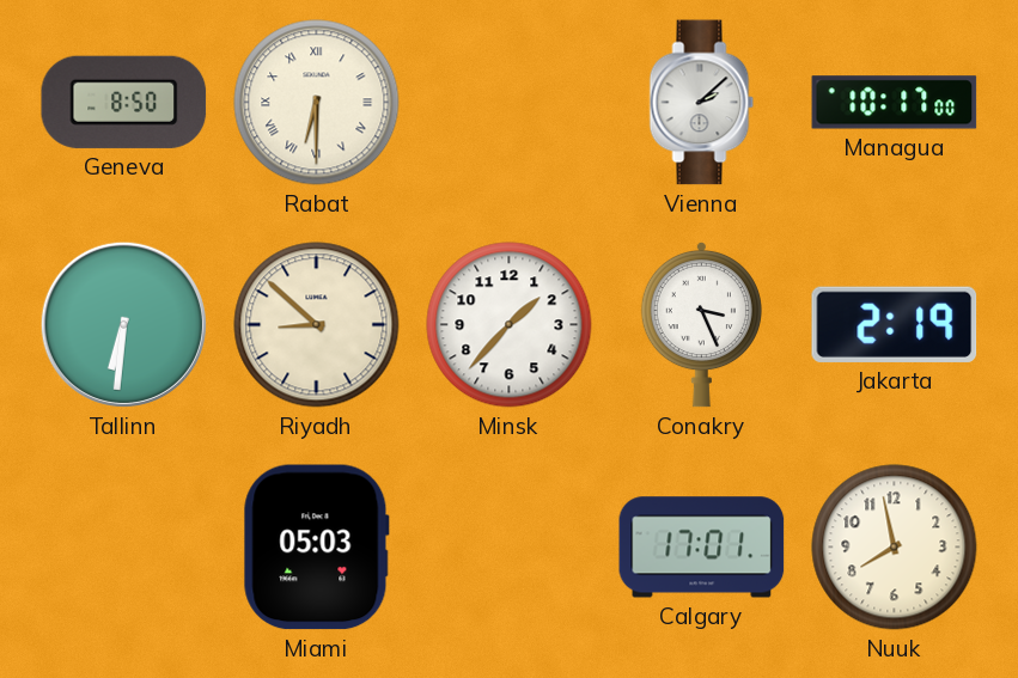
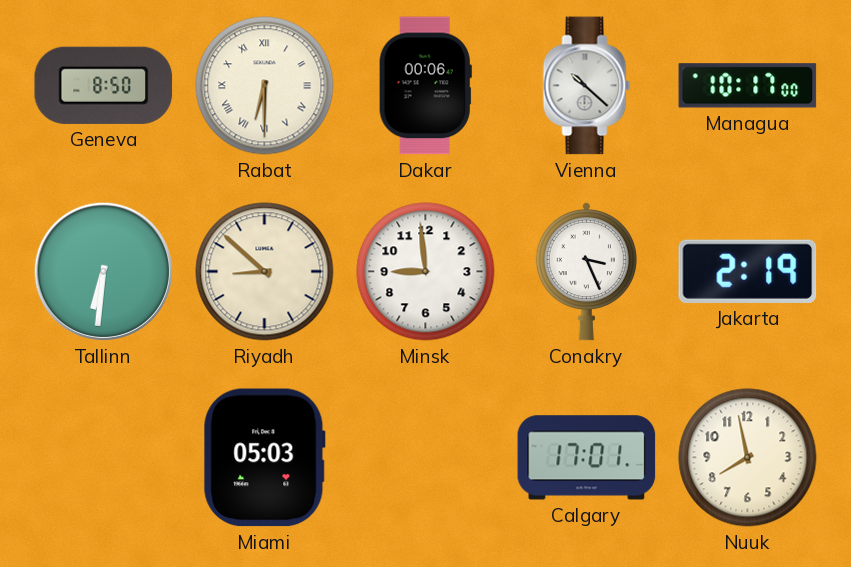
Dakar: none -> 00:06 (425, 86)
Vienna: 2:08 -> 10:22 (587, 86)
Minsk: 1:37 -> 8:59 (426, 272)
